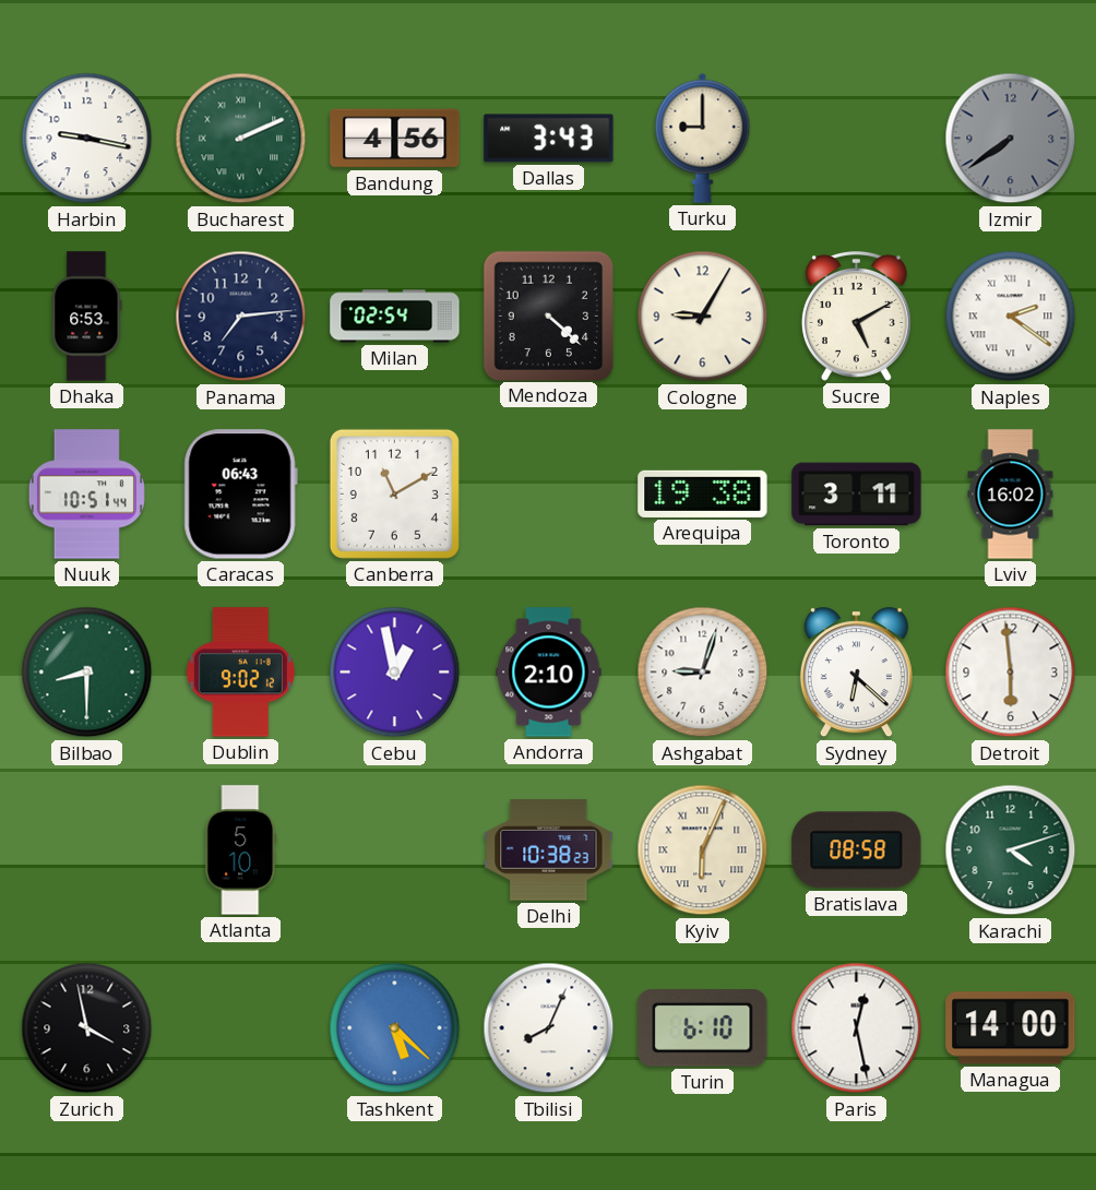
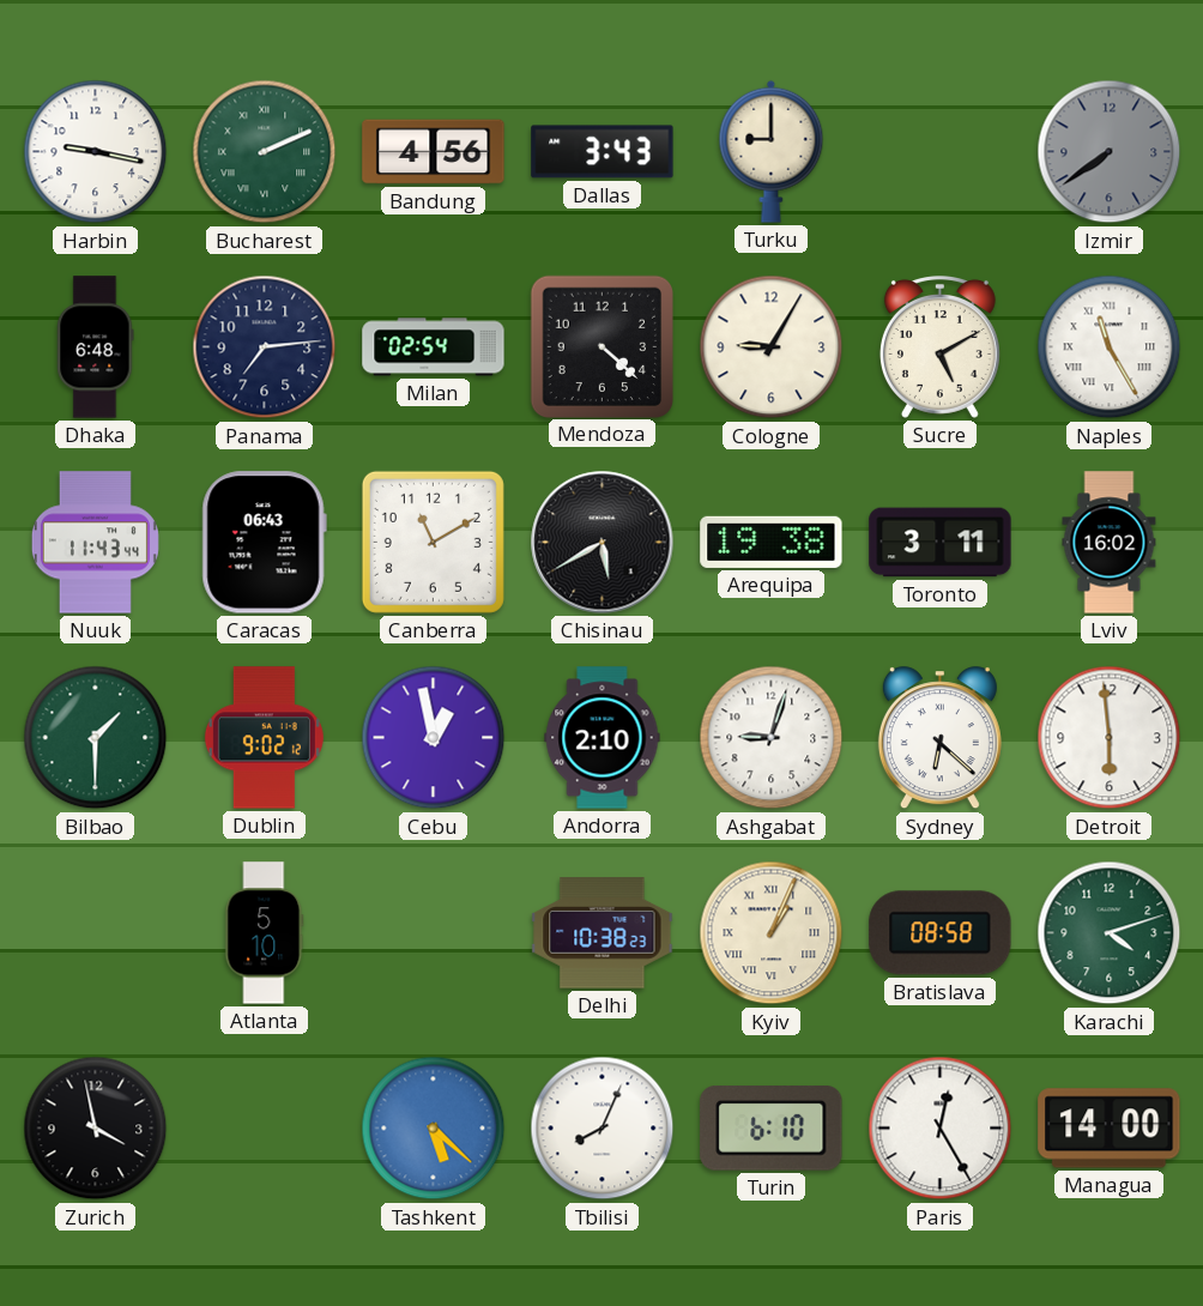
Dhaka: 6:53 -> 6:48 (96, 347)
Naples: 2:21 -> 11:25 (1110, 347)
Nuuk: 10:51 -> 11:43 (95, 543)
Chisinau: none -> 5:40 (603, 543)
Bilbao: 8:30 -> 1:30 (96, 738)
Kyiv: 6:04 -> 1:04 (772, 933)
Paris: 12:28 -> 12:25 (941, 1129)
